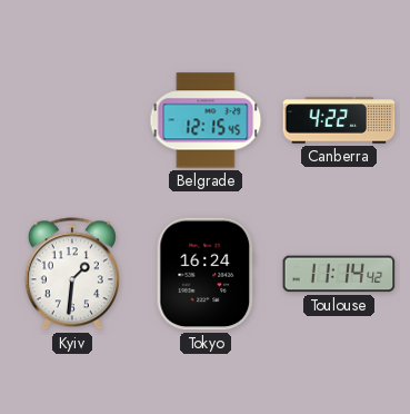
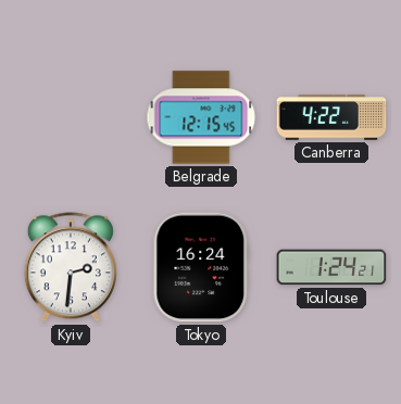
Kyiv: 1:31 -> 2:31 (71, 267)
Toulouse: 11:14 -> 1:24 (331, 267)
